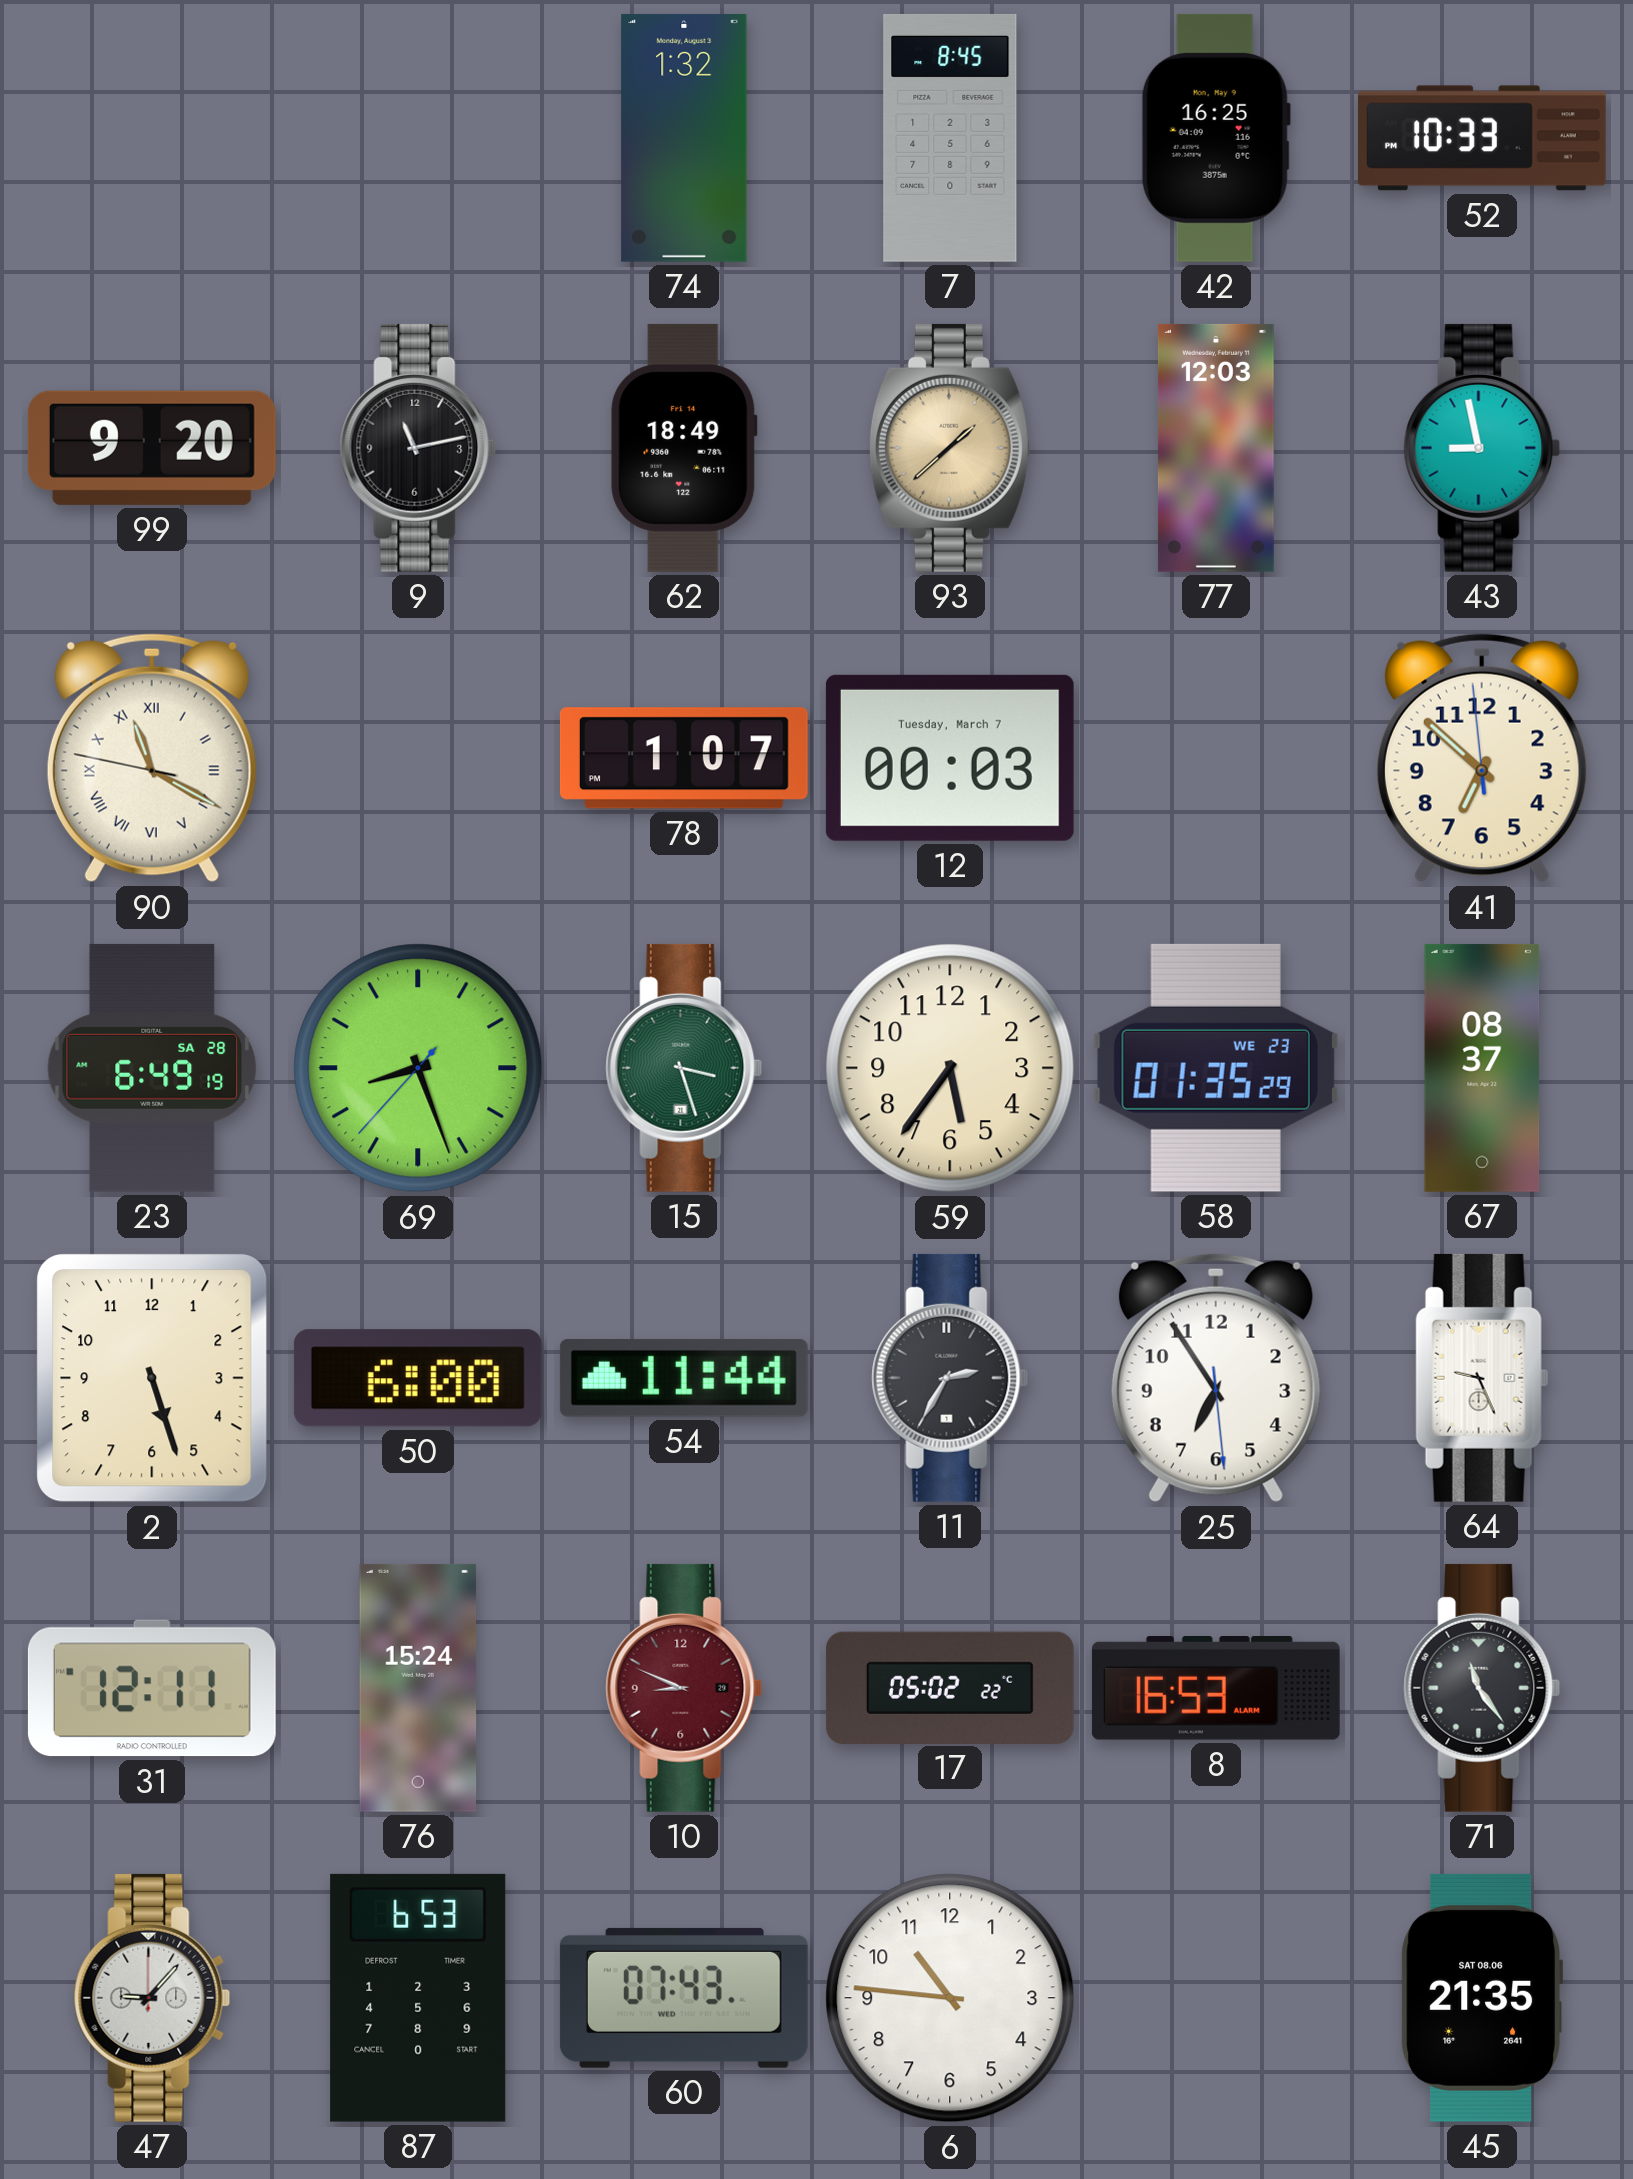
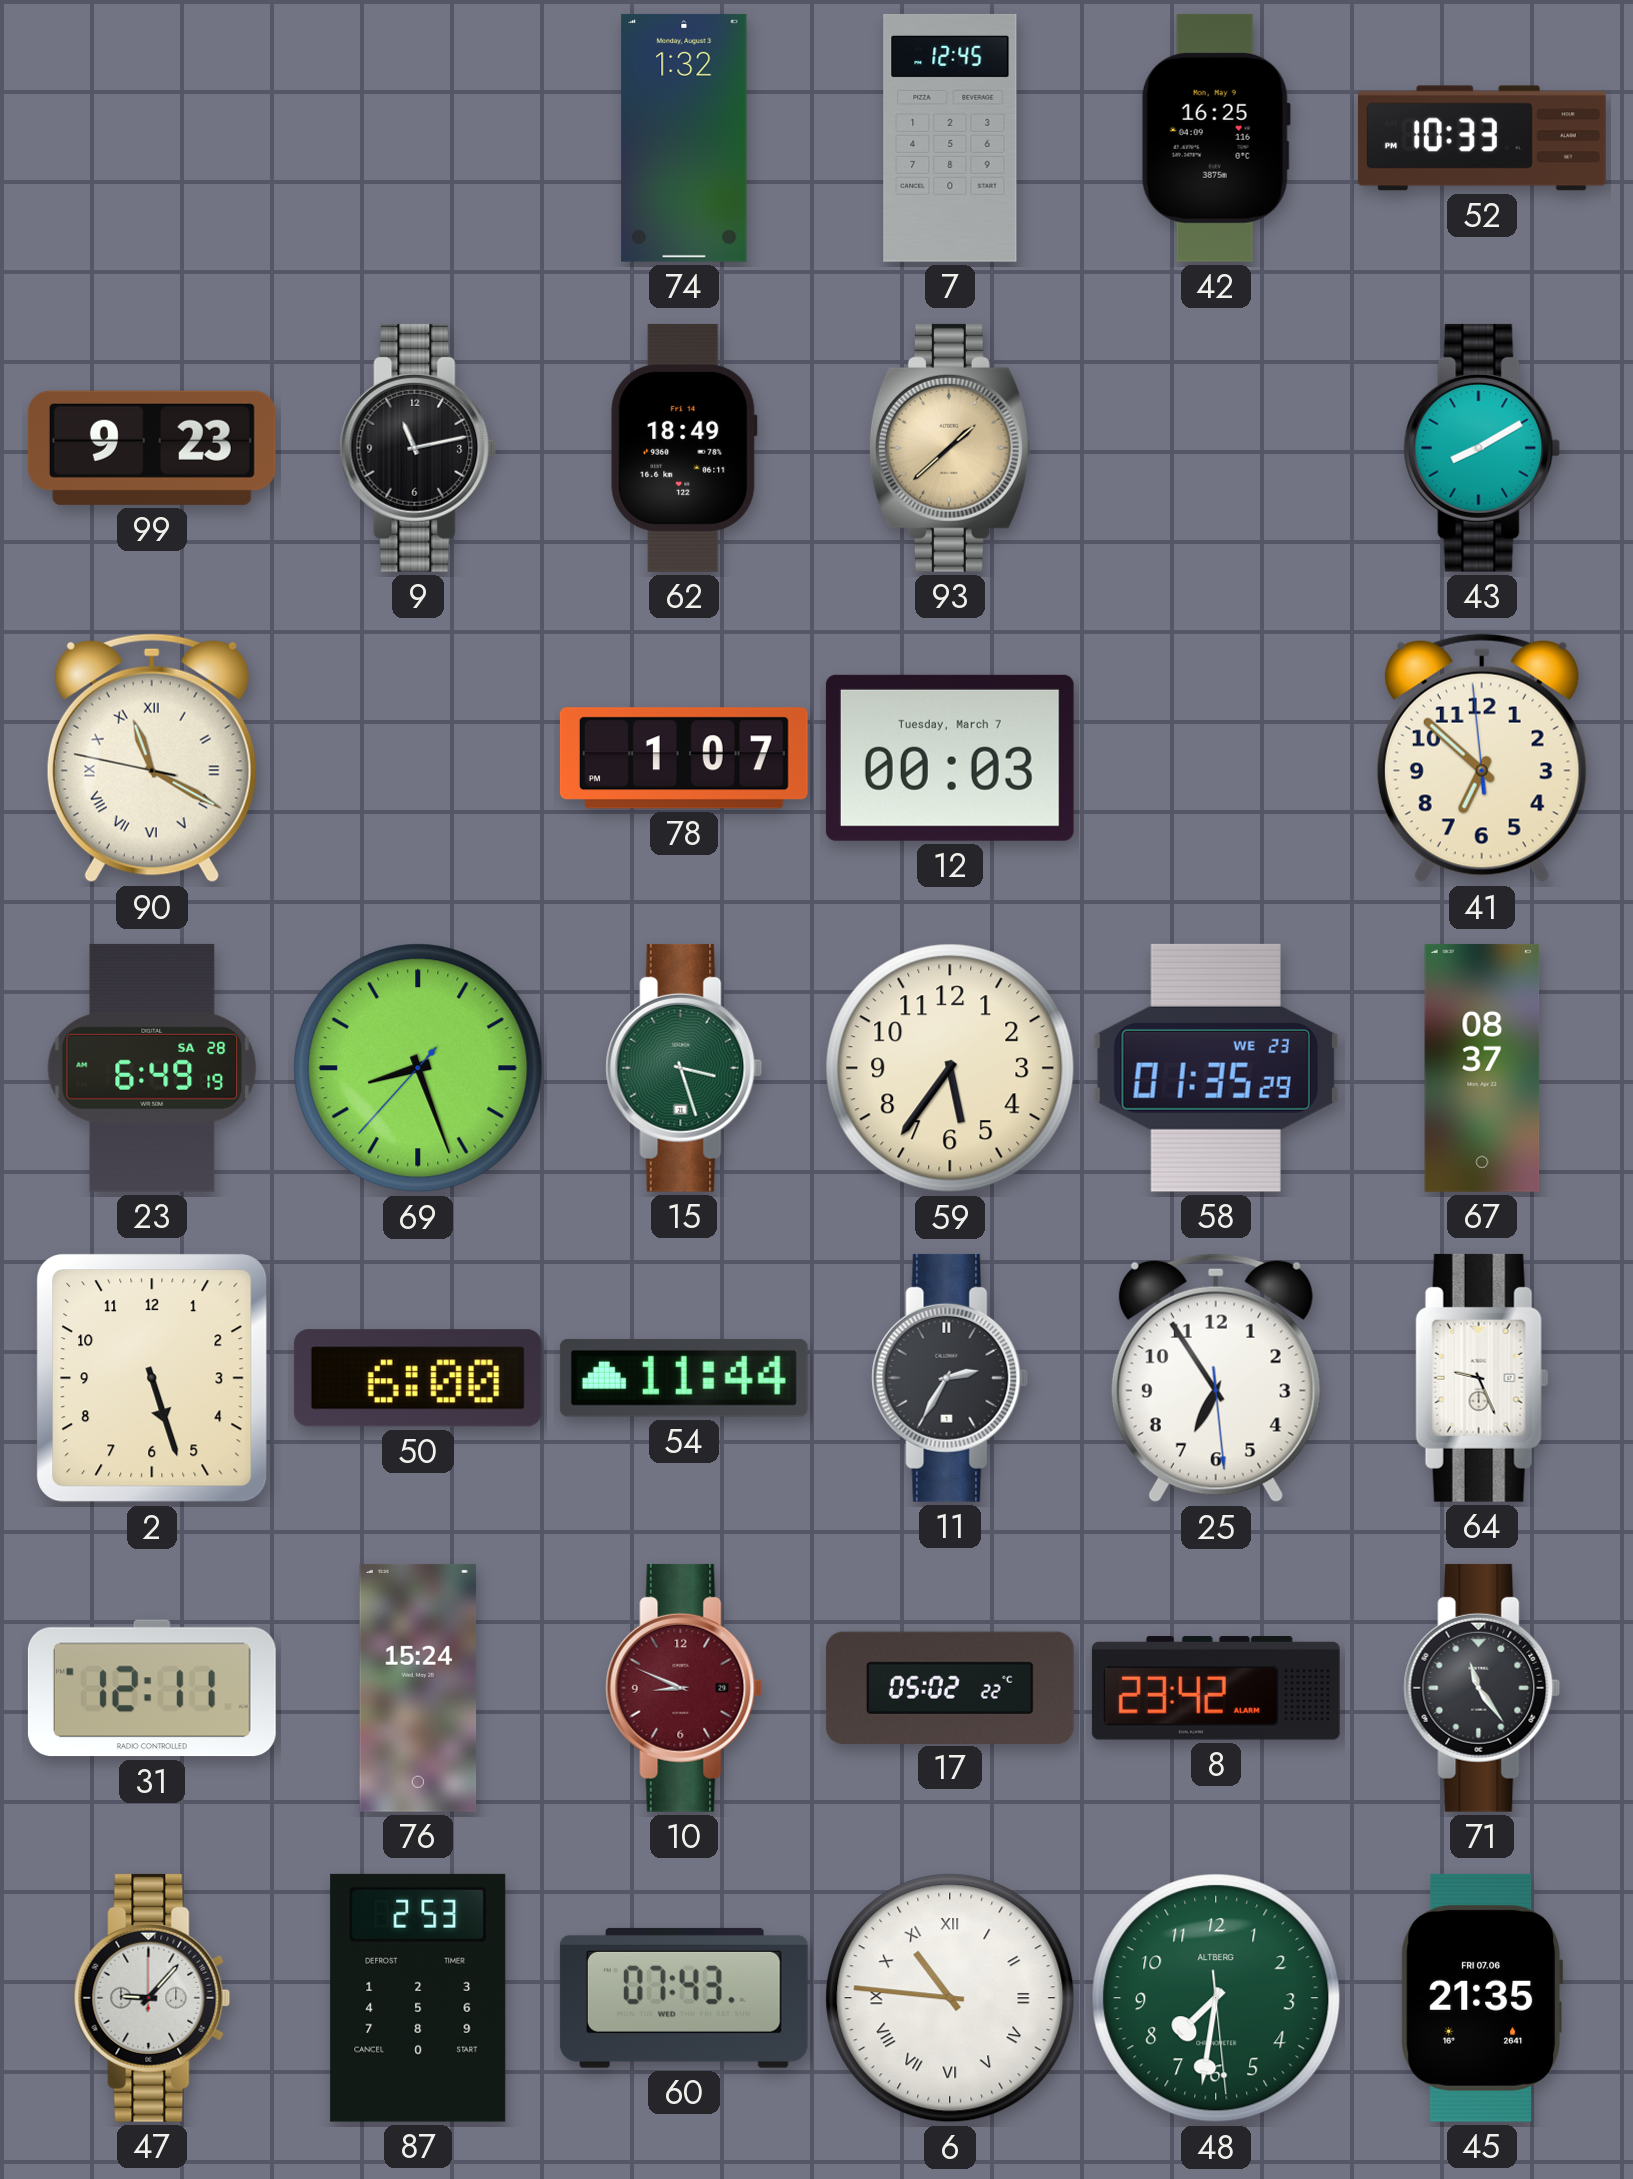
7: 8:45 -> 12:45 (950, 138)
99: 9:20 -> 9:23 (152, 448)
77: 12:03 -> none (1216, 448)
43: 8:58 -> 8:10 (1482, 448)
8: 16:53 -> 23:42 (1216, 1689)
87: 6:53 -> 2:53 (418, 1998)
6 numerals: Arabic -> Roman (950, 1998)
48: none -> 7:31 (1216, 1998)
45 date: SAT 08.06 -> FRI 07.06 (1482, 1998)
